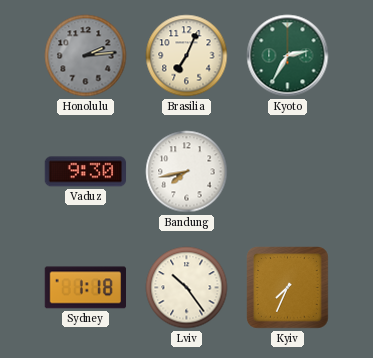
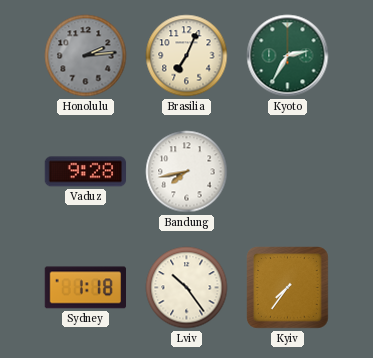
Vaduz: 9:30 -> 9:28 (86, 172)
Kyiv: 7:34 -> 7:36 (288, 288)
